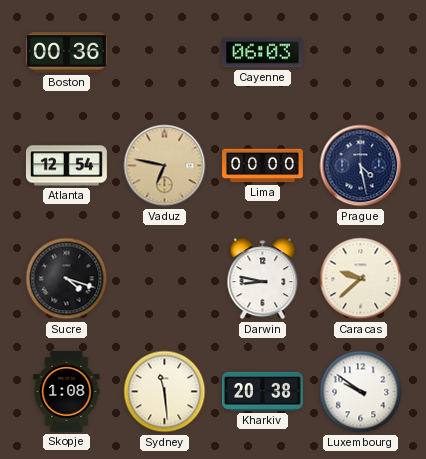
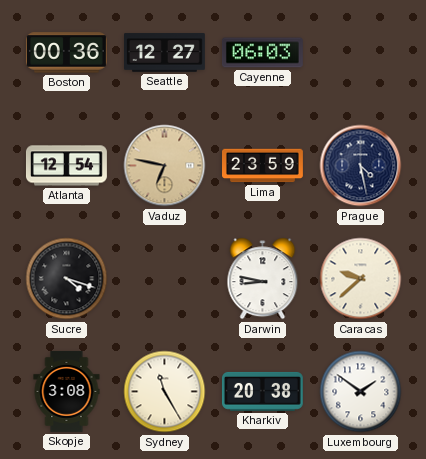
Seattle: none -> 12:27 (165, 53)
Lima: 00:00 -> 23:59 (263, 166)
Skopje: 1:08 -> 3:08 (67, 391)
Sydney: 11:29 -> 11:25 (165, 392)
Luxembourg: 9:51 -> 1:51 (361, 392)
